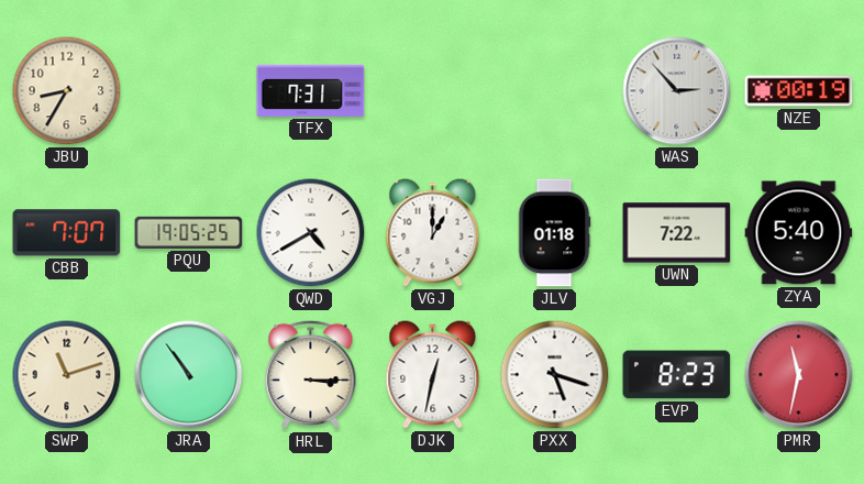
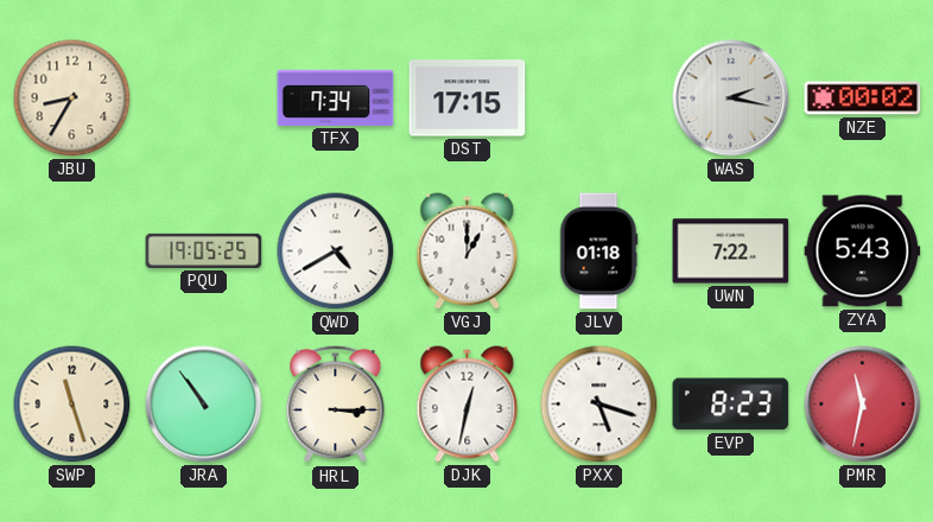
TFX: 7:31 -> 7:34 (336, 97)
DST: none -> 17:15 (468, 98)
WAS: 2:53 -> 2:17 (731, 98)
NZE: 00:19 -> 00:02 (863, 98)
CBB: 7:07 -> none (67, 233)
ZYA: 5:40 -> 5:43 (863, 252)
SWP: 11:12 -> 11:27 (72, 405)
